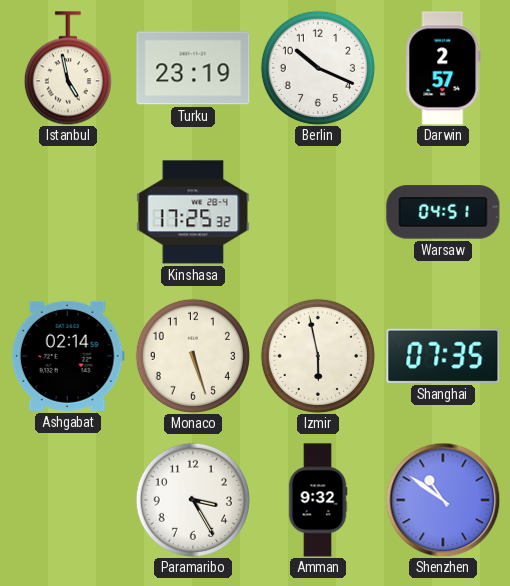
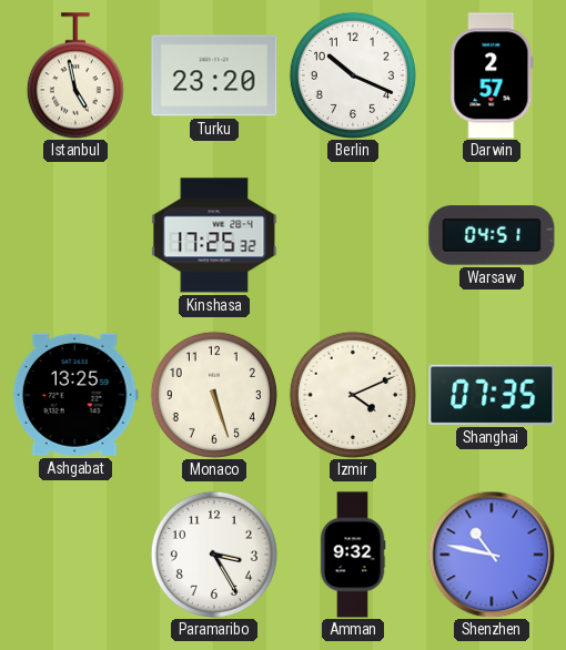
Turku: 23:19 -> 23:20 (214, 75)
Ashgabat: 02:14 -> 13:25 (75, 395)
Izmir: 5:58 -> 4:11 (353, 395)
Shenzhen: 10:51 -> 10:47 (492, 555)
